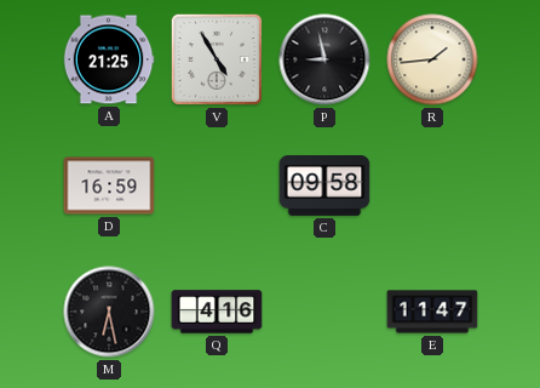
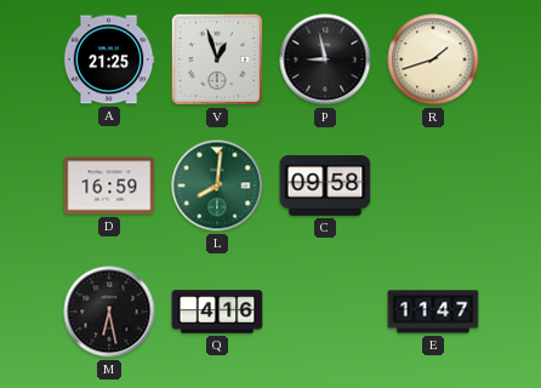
V: 4:55 -> 12:57 (217, 59)
R: 1:44 -> 1:42 (433, 59)
L: none -> 8:01 (217, 186)
